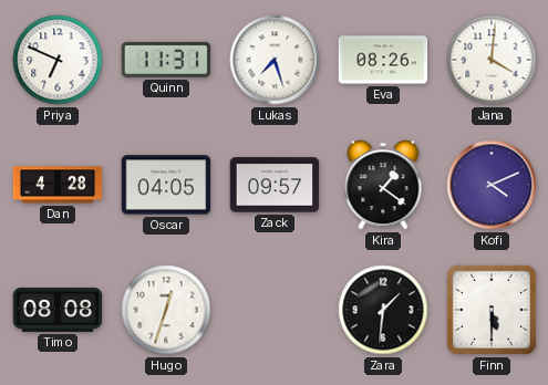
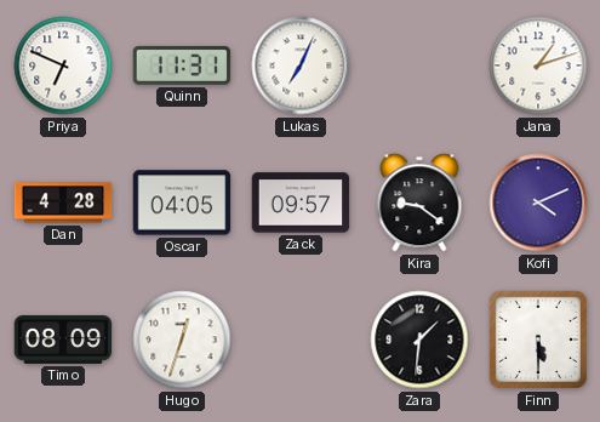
Lukas: 7:27 -> 7:04 (301, 65)
Eva: 08:26 -> none (383, 60)
Jana: 4:01 -> 1:12 (538, 65)
Kira: 1:21 -> 9:21 (419, 203)
Timo: 08:08 -> 08:09 (63, 340)
